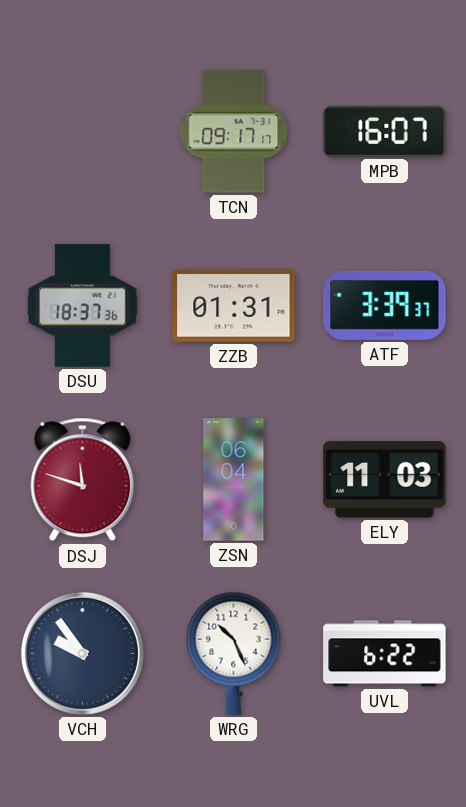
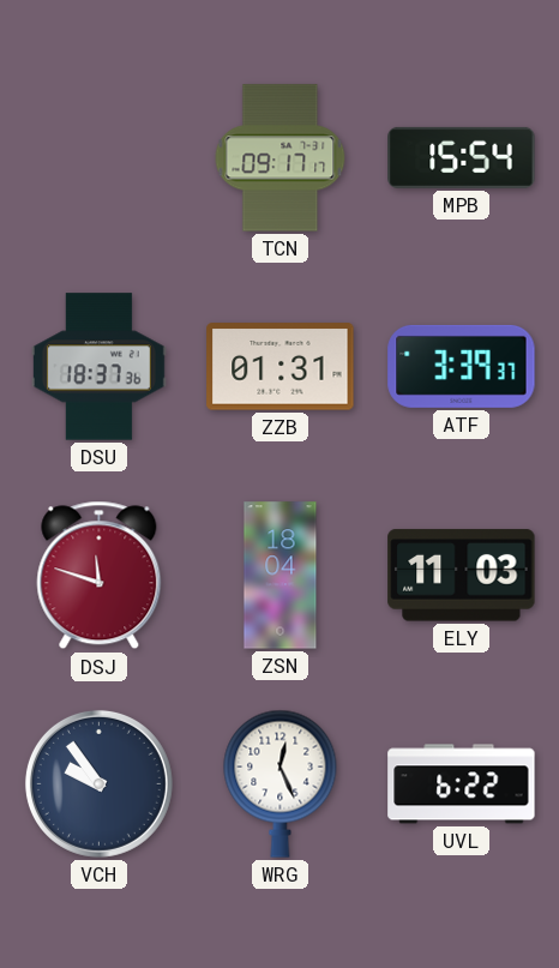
MPB: 16:07 -> 15:54 (462, 157)
ZSN: 06:04 -> 18:04 (281, 576)
WRG: 10:26 -> 12:26 (281, 783)
